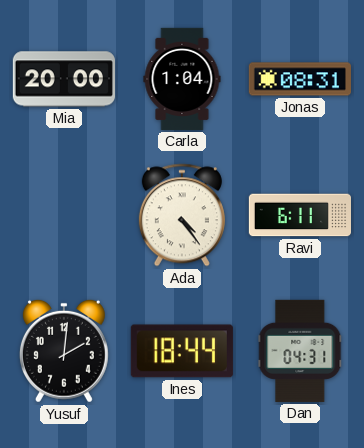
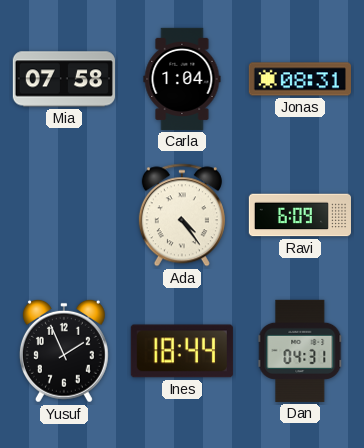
Mia: 20:00 -> 07:58 (64, 79)
Ravi: 6:11 -> 6:09 (299, 215)
Yusuf: 2:01 -> 1:56 (64, 351)
